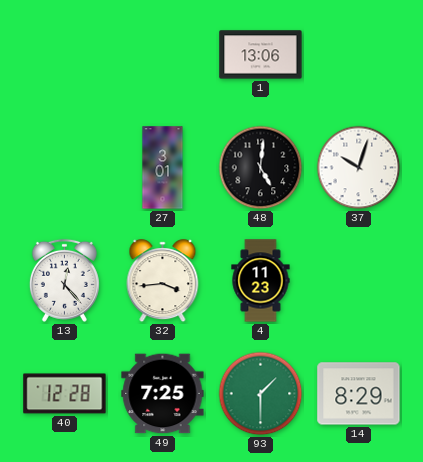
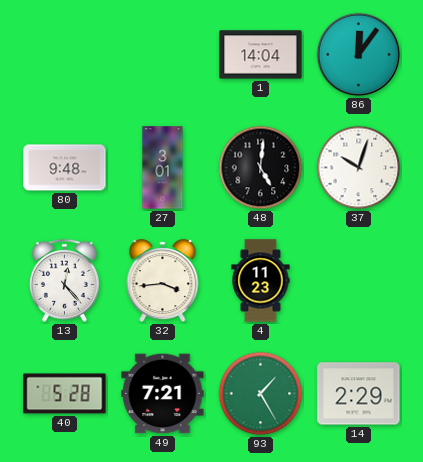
1: 13:06 -> 14:04 (261, 55)
86: none -> 12:06 (359, 55)
80: none -> 9:48 (65, 168)
40: 12:28 -> 5:28 (65, 394)
49: 7:25 -> 7:21 (163, 394)
93: 1:30 -> 1:25 (261, 394)
14: 8:29 -> 2:29 (359, 394)
